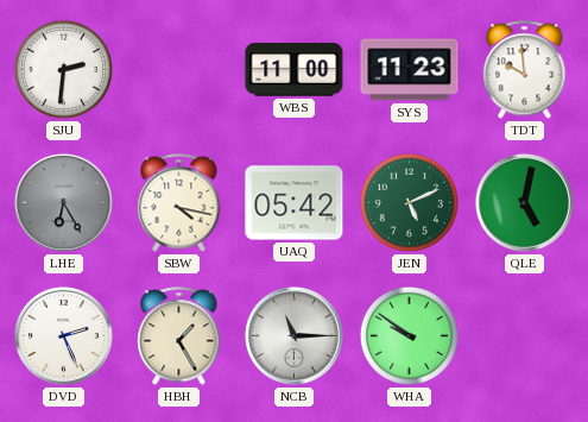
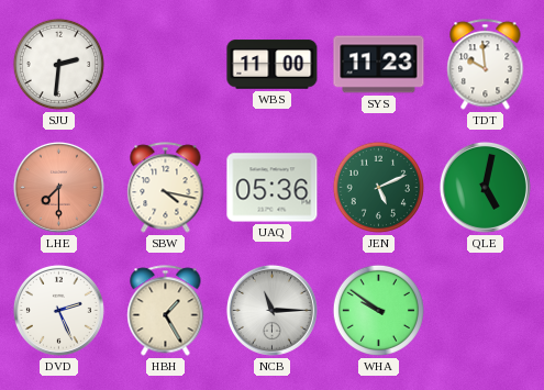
LHE: 6:25 -> 7:30 (58, 187)
LHE dial: grey -> salmon (58, 187)
UAQ: 05:42 -> 05:36 (273, 188)
